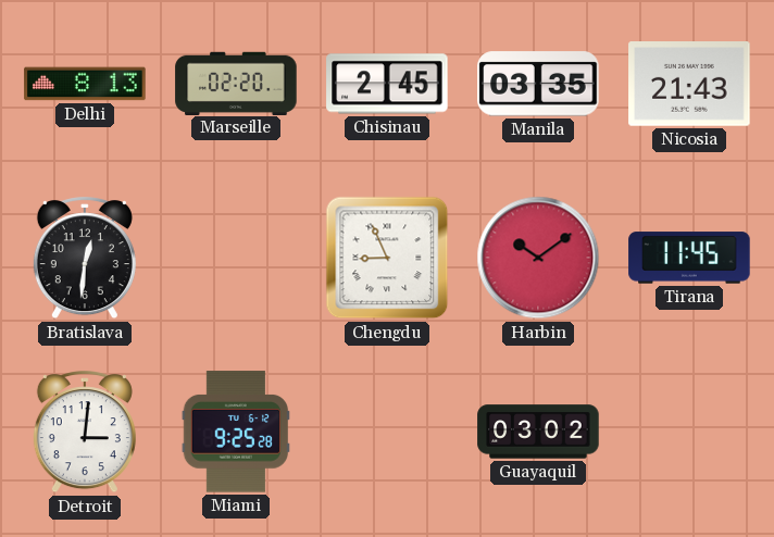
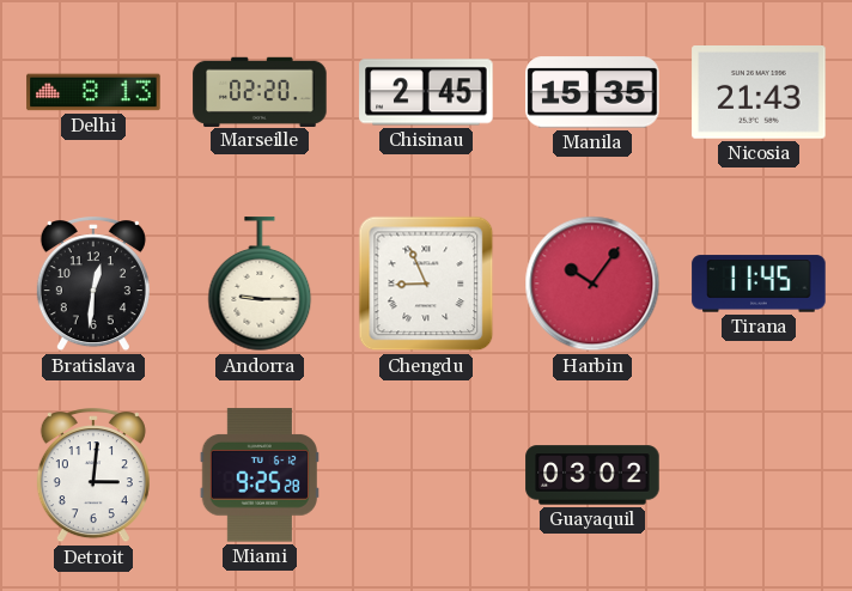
Manila: 03:35 -> 15:35 (592, 92)
Andorra: none -> 9:15 (260, 285)
Harbin: 10:09 -> 10:06 (592, 284)
